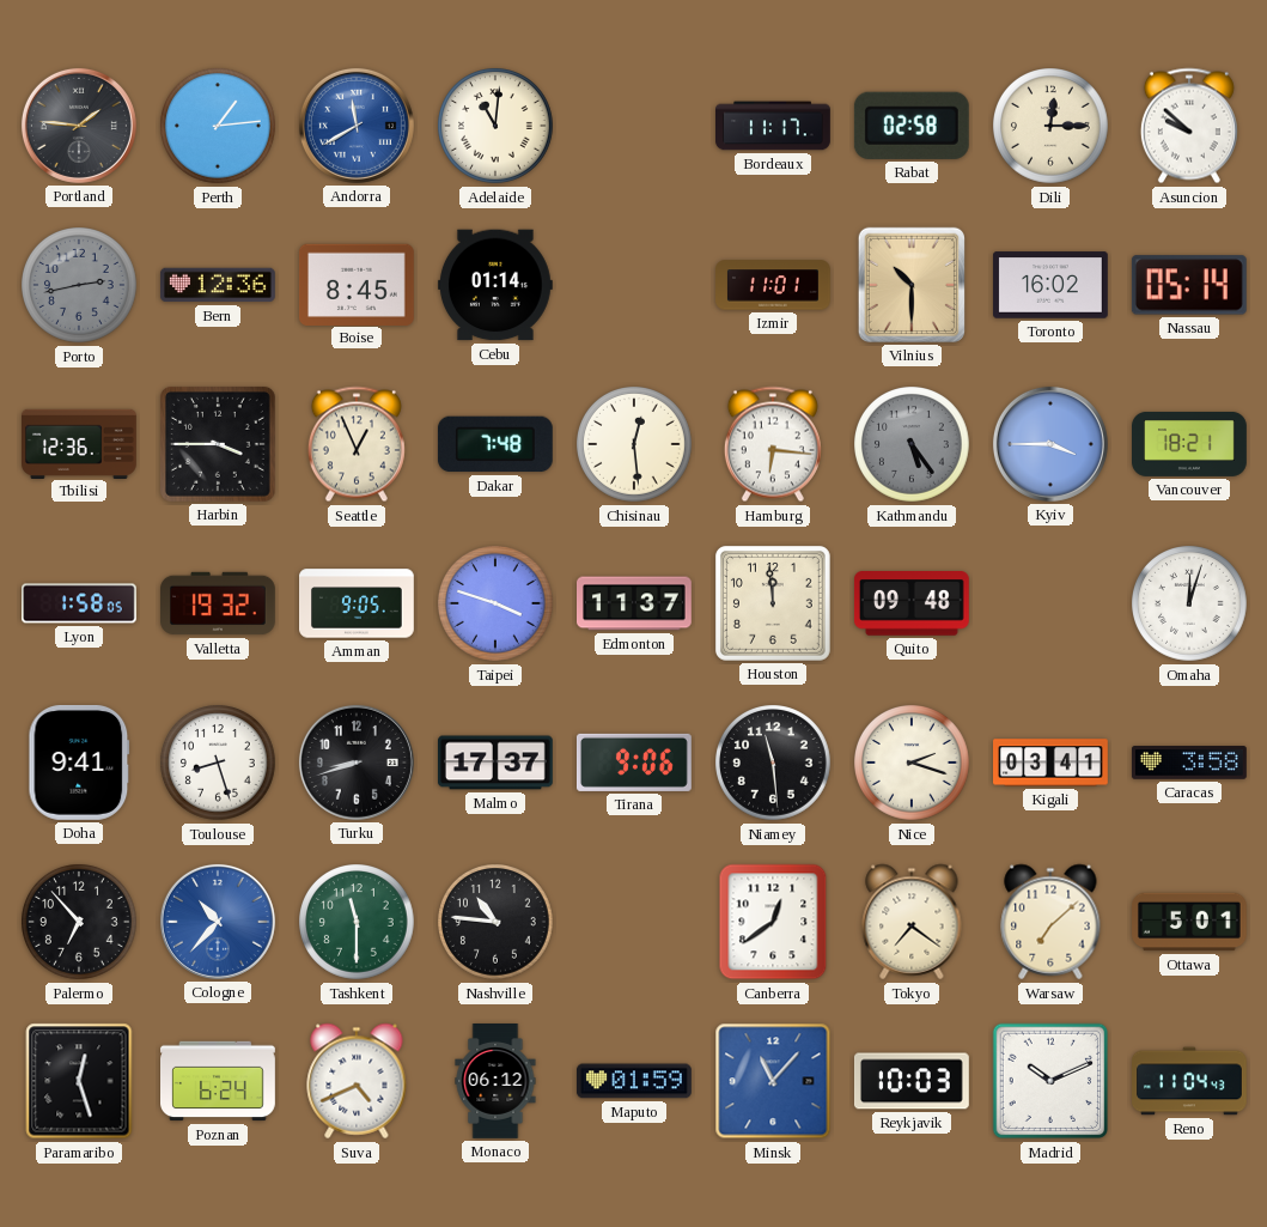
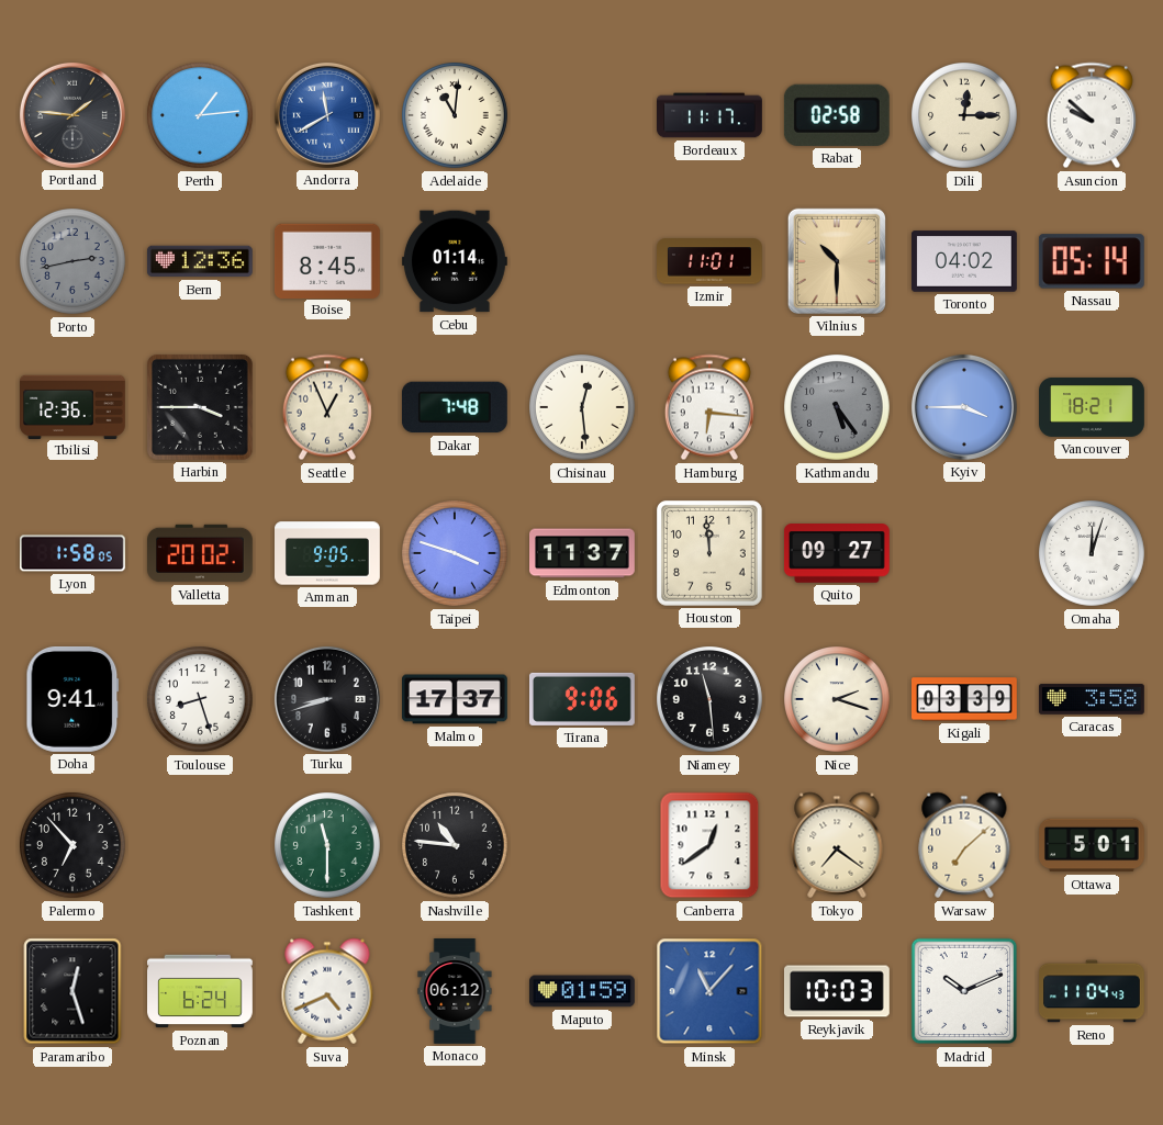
Toronto: 16:02 -> 04:02 (965, 261)
Valletta: 19:32 -> 20:02 (201, 553)
Quito: 09:48 -> 09:27 (837, 554)
Kigali: 03:41 -> 03:39 (965, 699)
Cologne: 10:37 -> none (218, 922)
